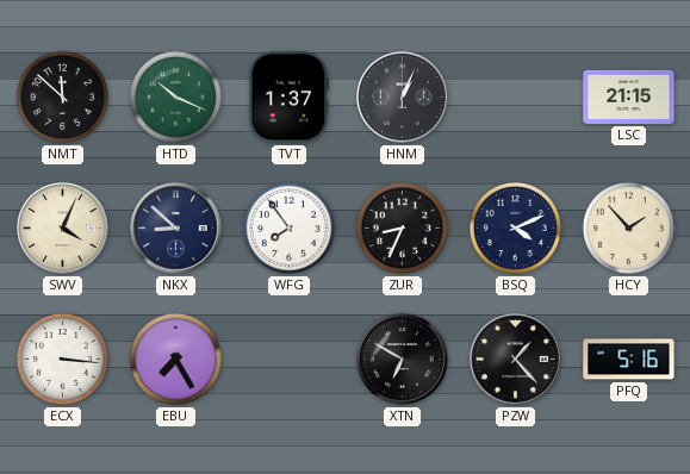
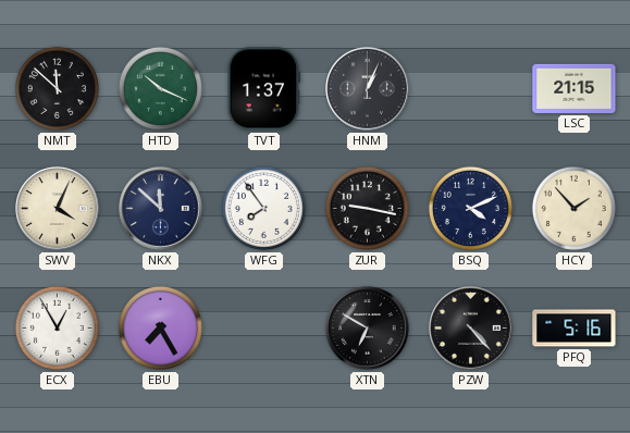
NKX: 8:52 -> 11:52 (161, 209)
ZUR: 8:34 -> 9:17 (367, 208)
ECX: 3:16 -> 12:55 (57, 327)
PZW: 1:23 -> 4:23 (471, 329)
